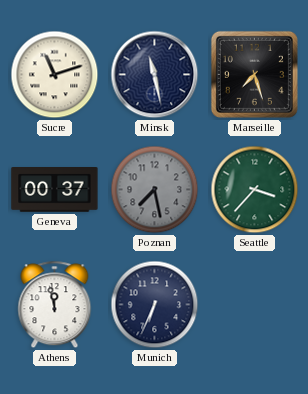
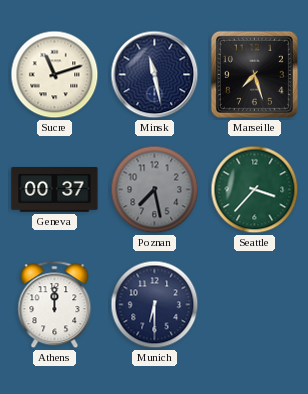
Athens: 11:58 -> 12:00 (55, 305)
Munich: 6:34 -> 6:30 (155, 305)
